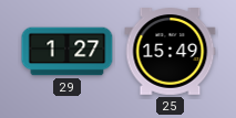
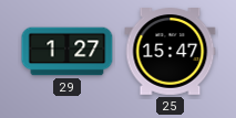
25: 15:49 -> 15:47 (171, 52)
